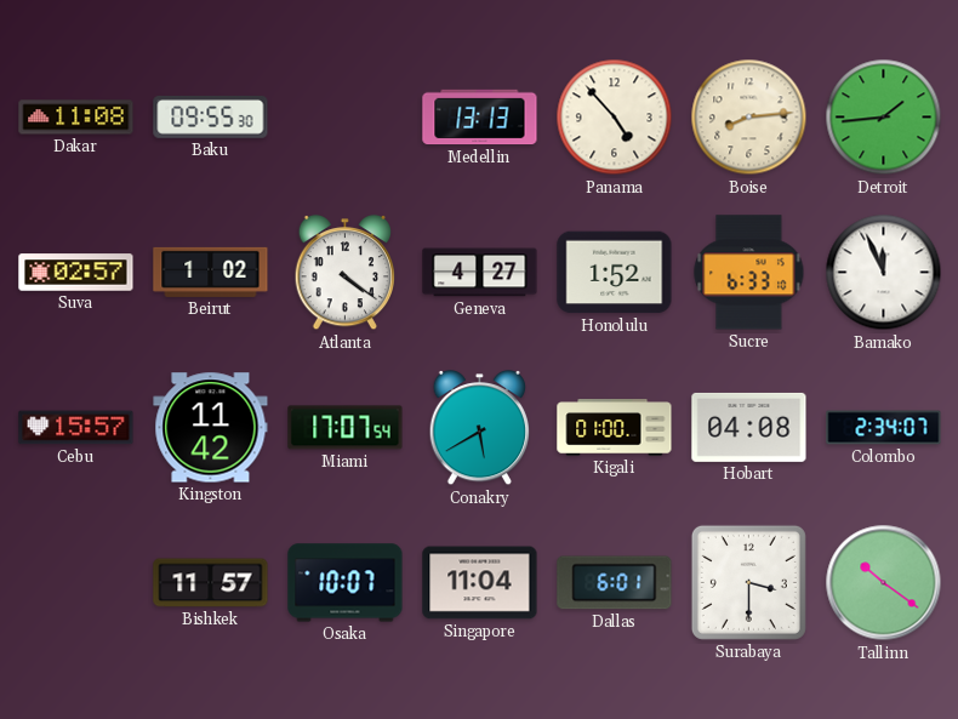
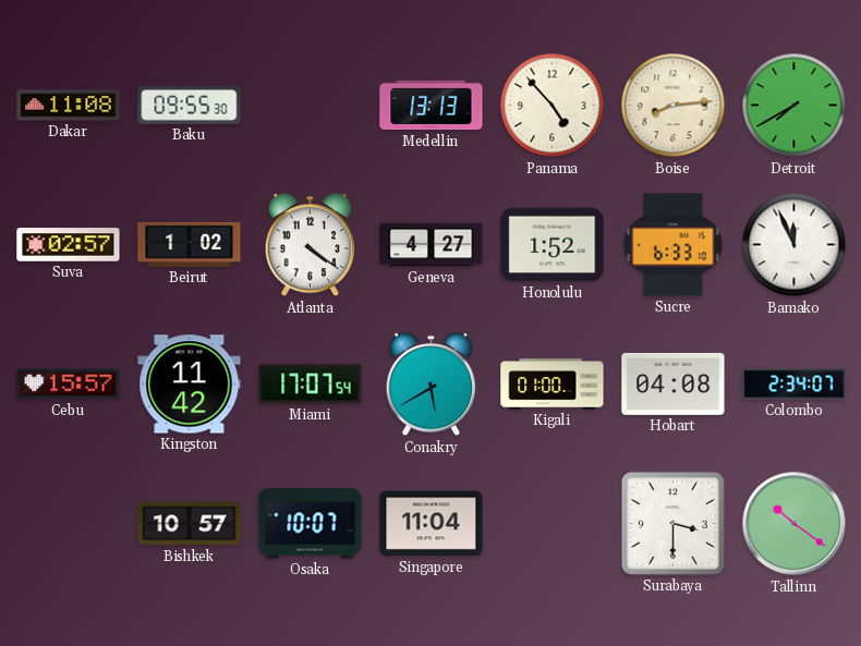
Detroit: 1:44 -> 7:40 (795, 106)
Bishkek: 11:57 -> 10:57 (190, 524)
Dallas: 6:01 -> none (615, 583)
